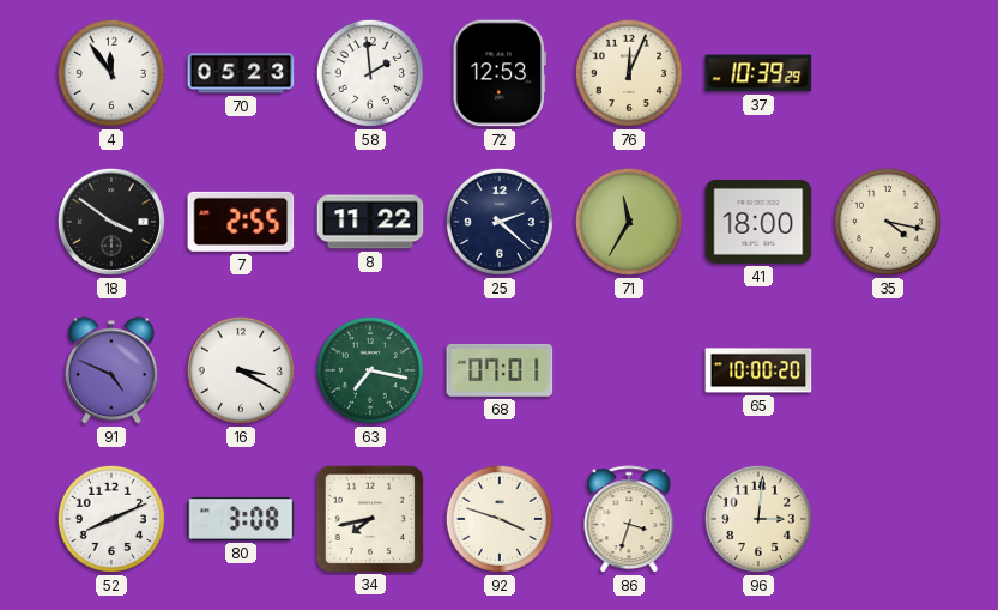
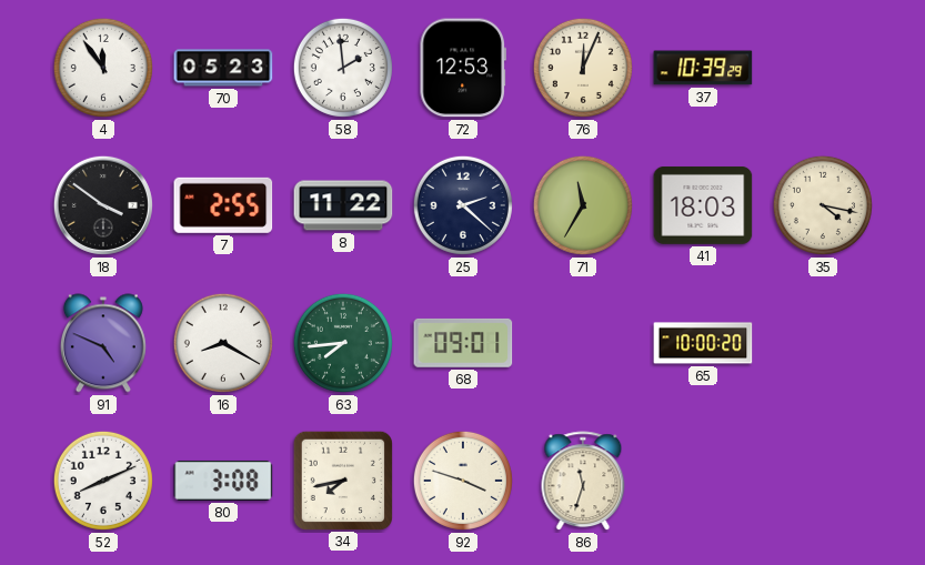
41: 18:00 -> 18:03 (703, 205)
16: 3:20 -> 8:20 (223, 343)
63: 7:17 -> 7:44 (343, 343)
68: 07:01 -> 09:01 (463, 343)
86: 3:33 -> 11:33 (583, 482)
96: 3:01 -> none (758, 519)
